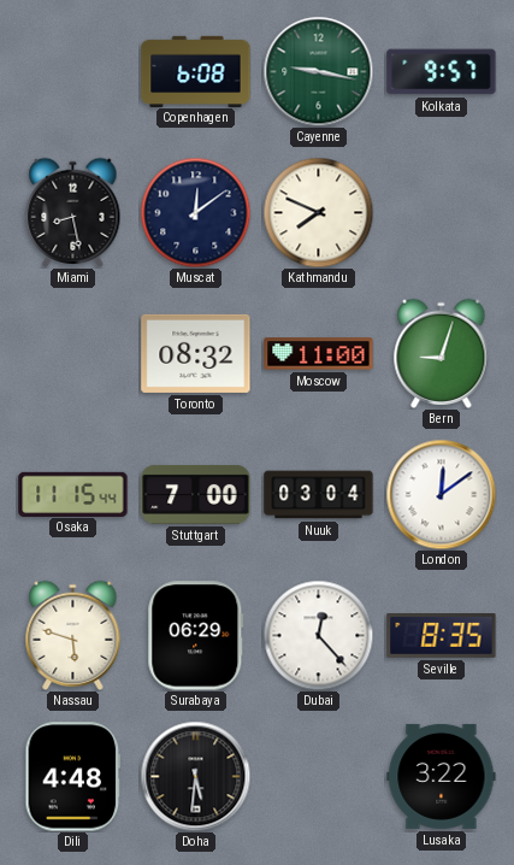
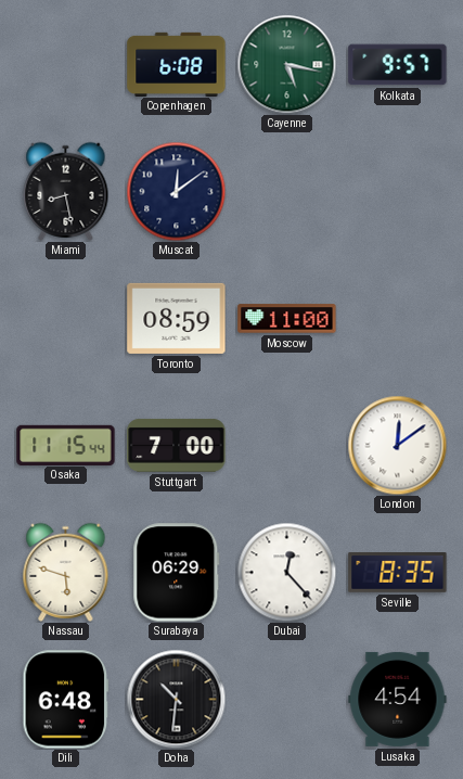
Cayenne: 9:17 -> 5:17 (286, 64)
Kathmandu: 7:49 -> none (318, 212)
Toronto: 08:32 -> 08:59 (177, 318)
Bern: 9:03 -> none (442, 353)
Nuuk: 03:04 -> none (319, 495)
Dili: 4:48 -> 6:48 (66, 700)
Doha: 5:31 -> 10:31 (176, 699)
Lusaka: 3:22 -> 4:54 (398, 699)
